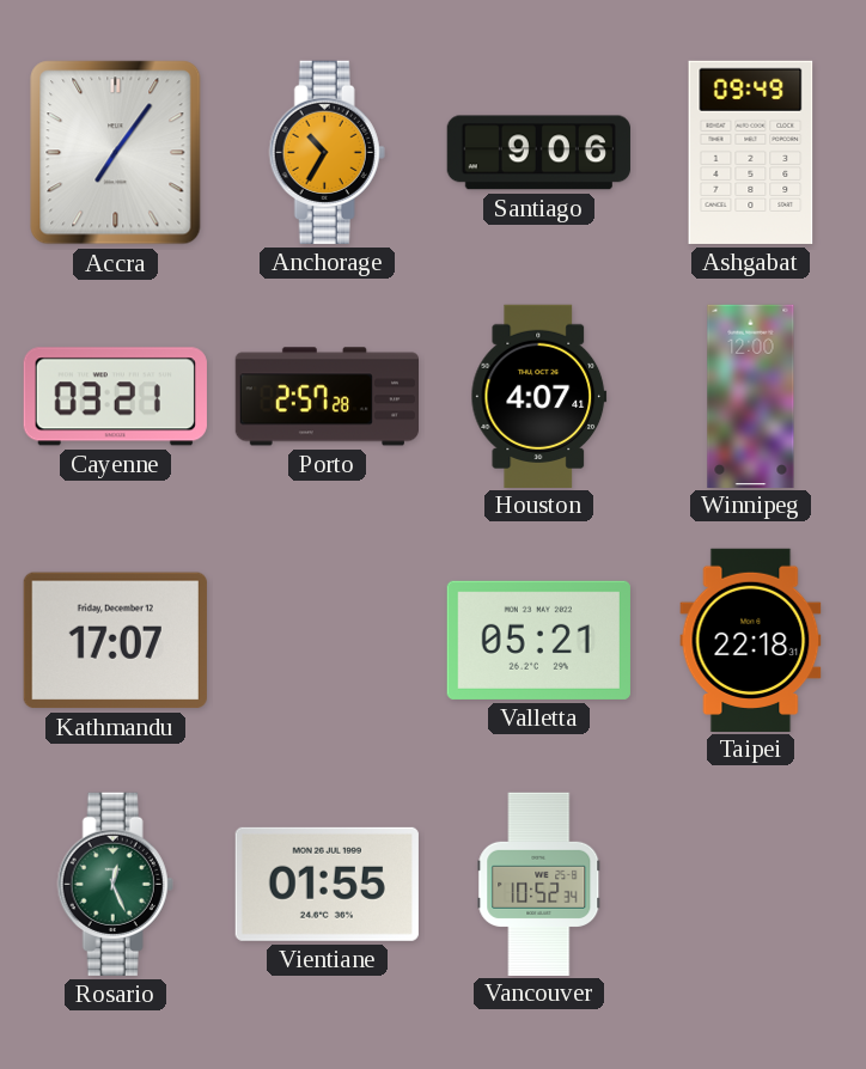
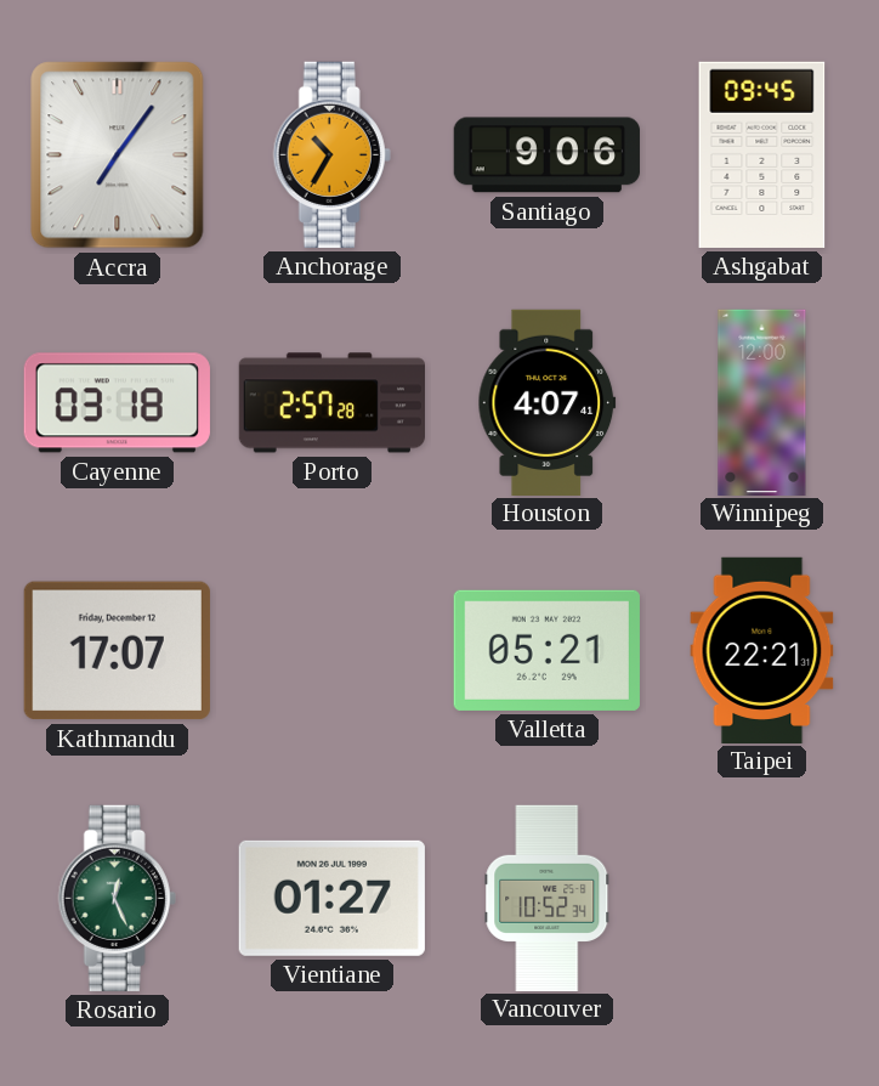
Ashgabat: 09:49 -> 09:45 (762, 154)
Cayenne: 03:21 -> 03:18 (117, 403)
Taipei: 22:18 -> 22:21 (762, 650)
Vientiane: 01:55 -> 01:27 (331, 898)
